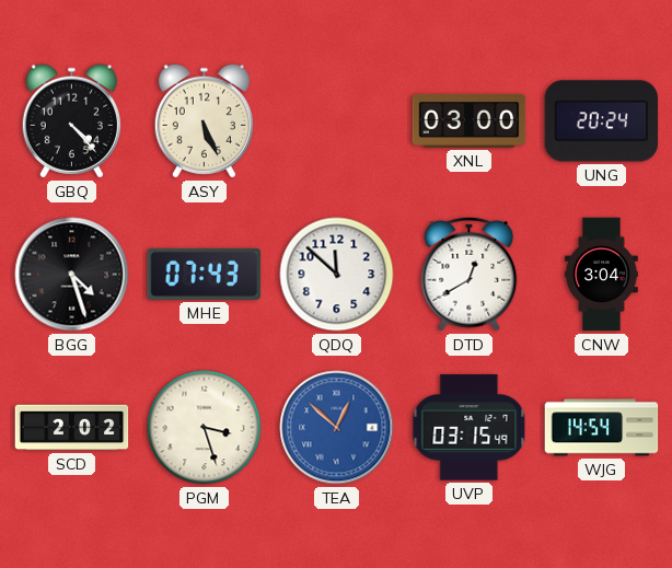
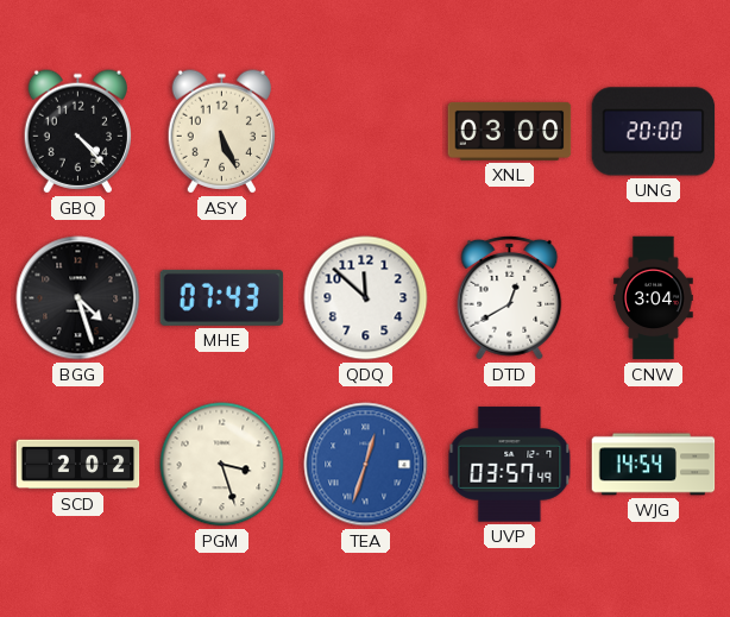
UNG: 20:24 -> 20:00 (654, 132)
TEA: 12:52 -> 12:33 (366, 465)
UVP: 03:15 -> 03:57 (510, 465)
